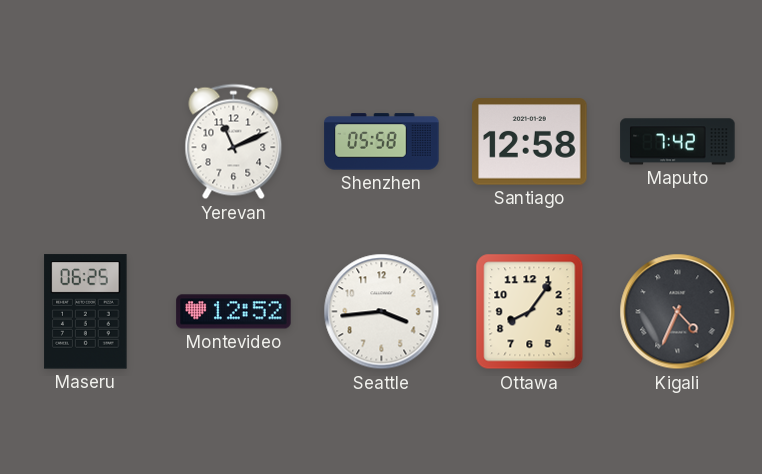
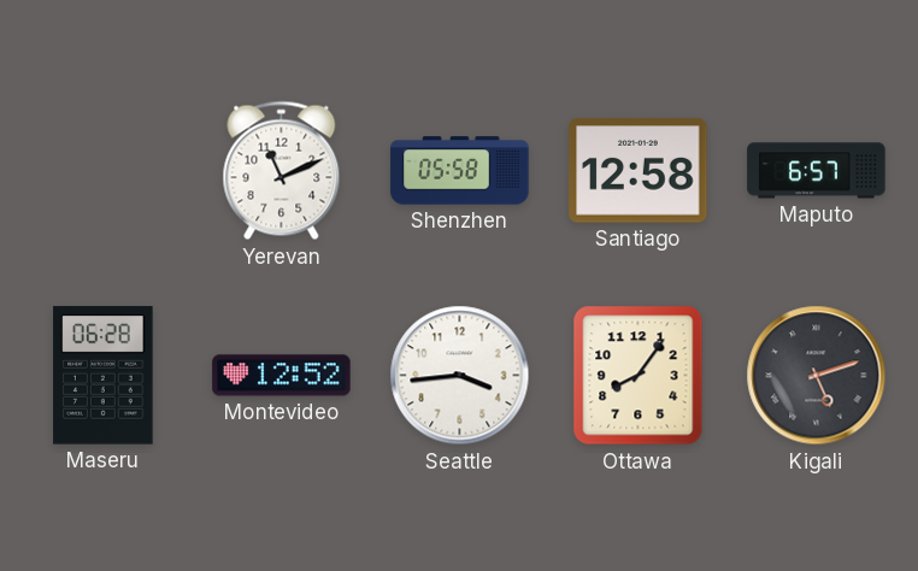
Maputo: 7:42 -> 6:57 (817, 171)
Maseru: 06:25 -> 06:28 (104, 376)
Kigali: 4:34 -> 5:12 (817, 376)
